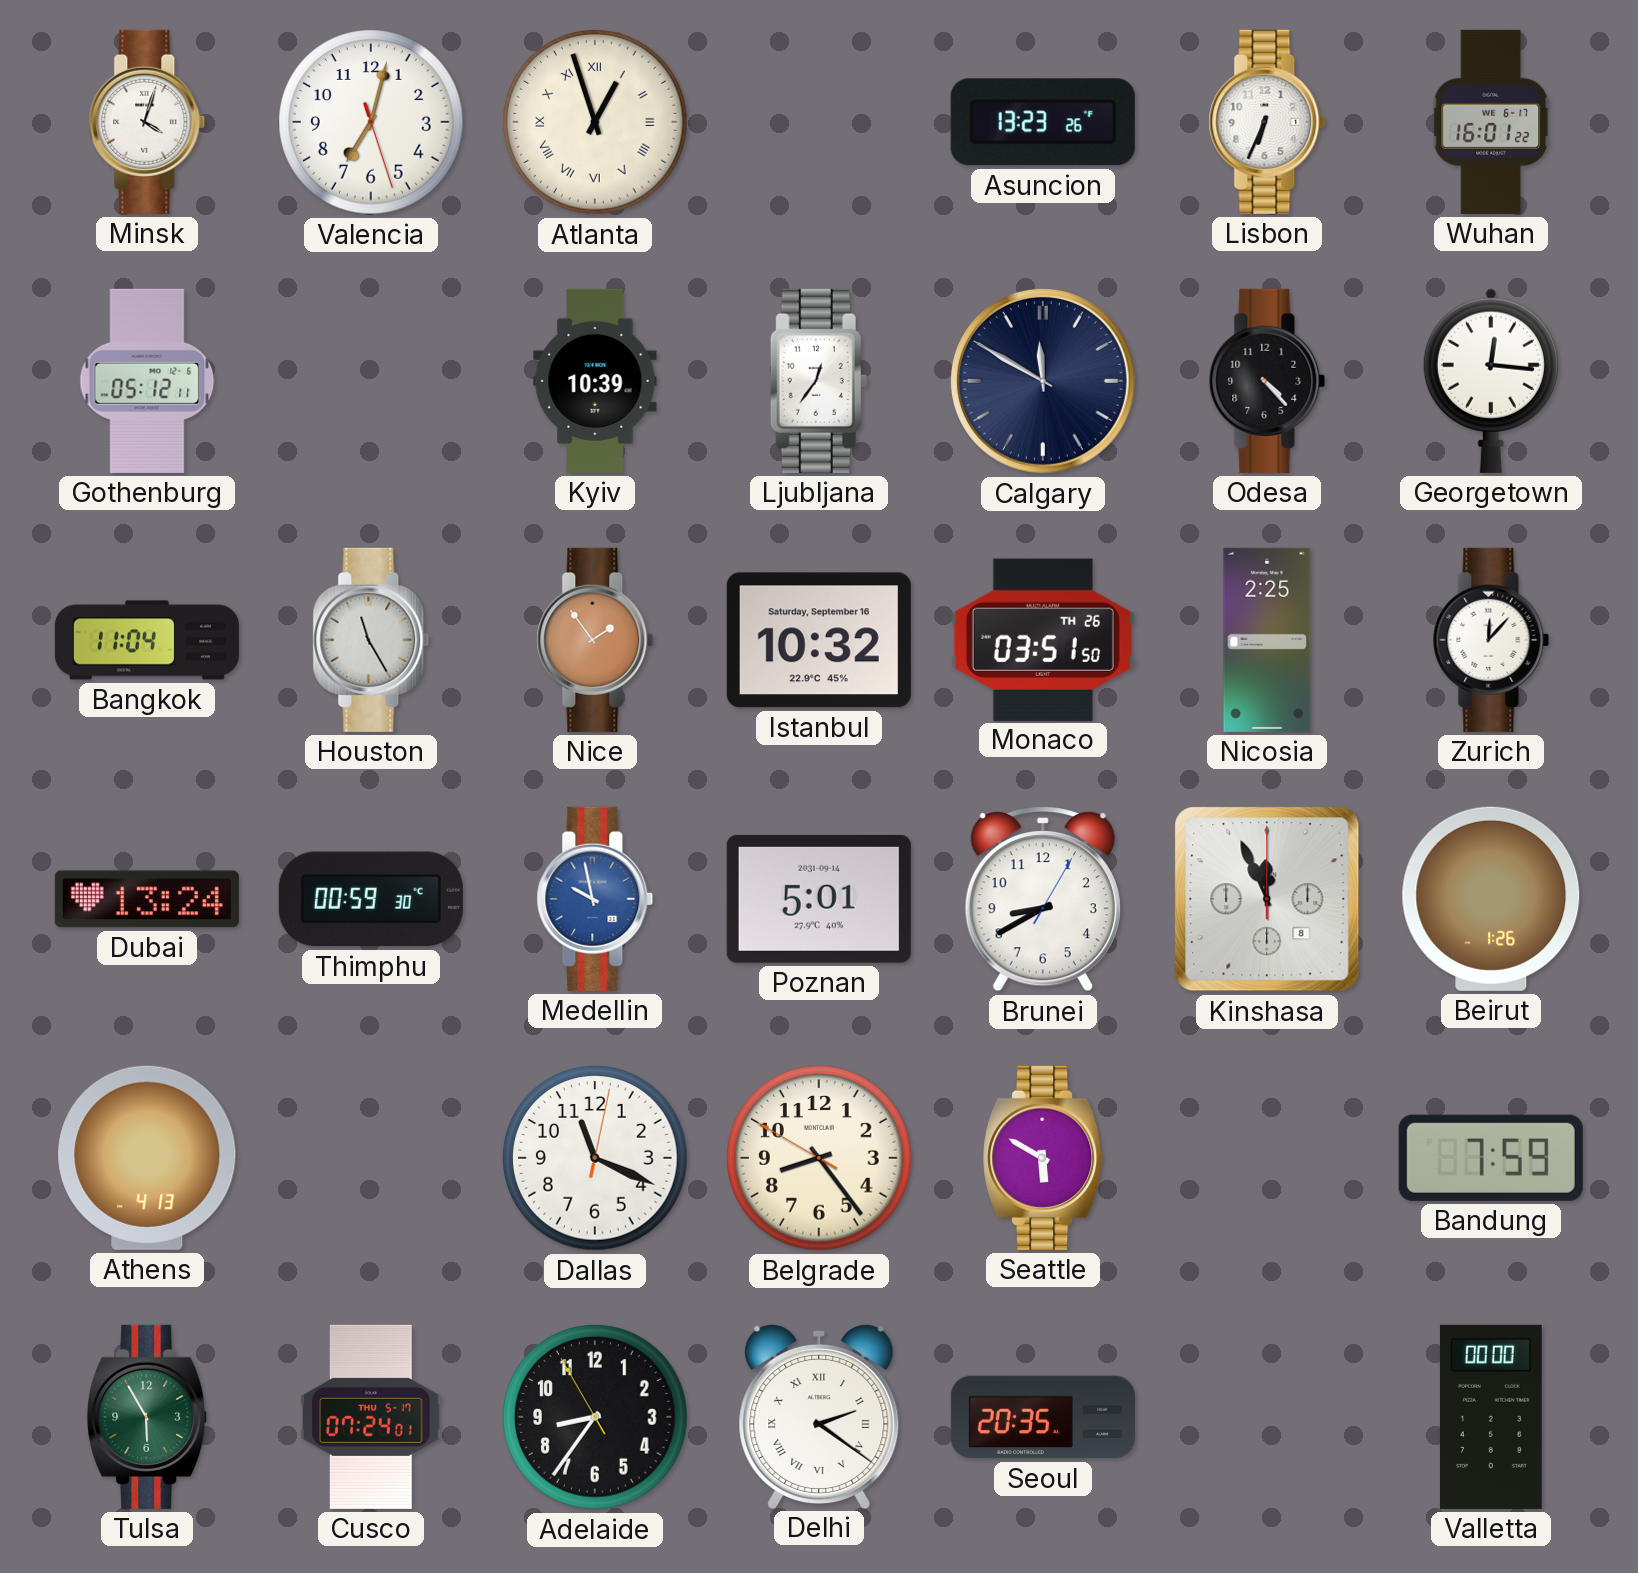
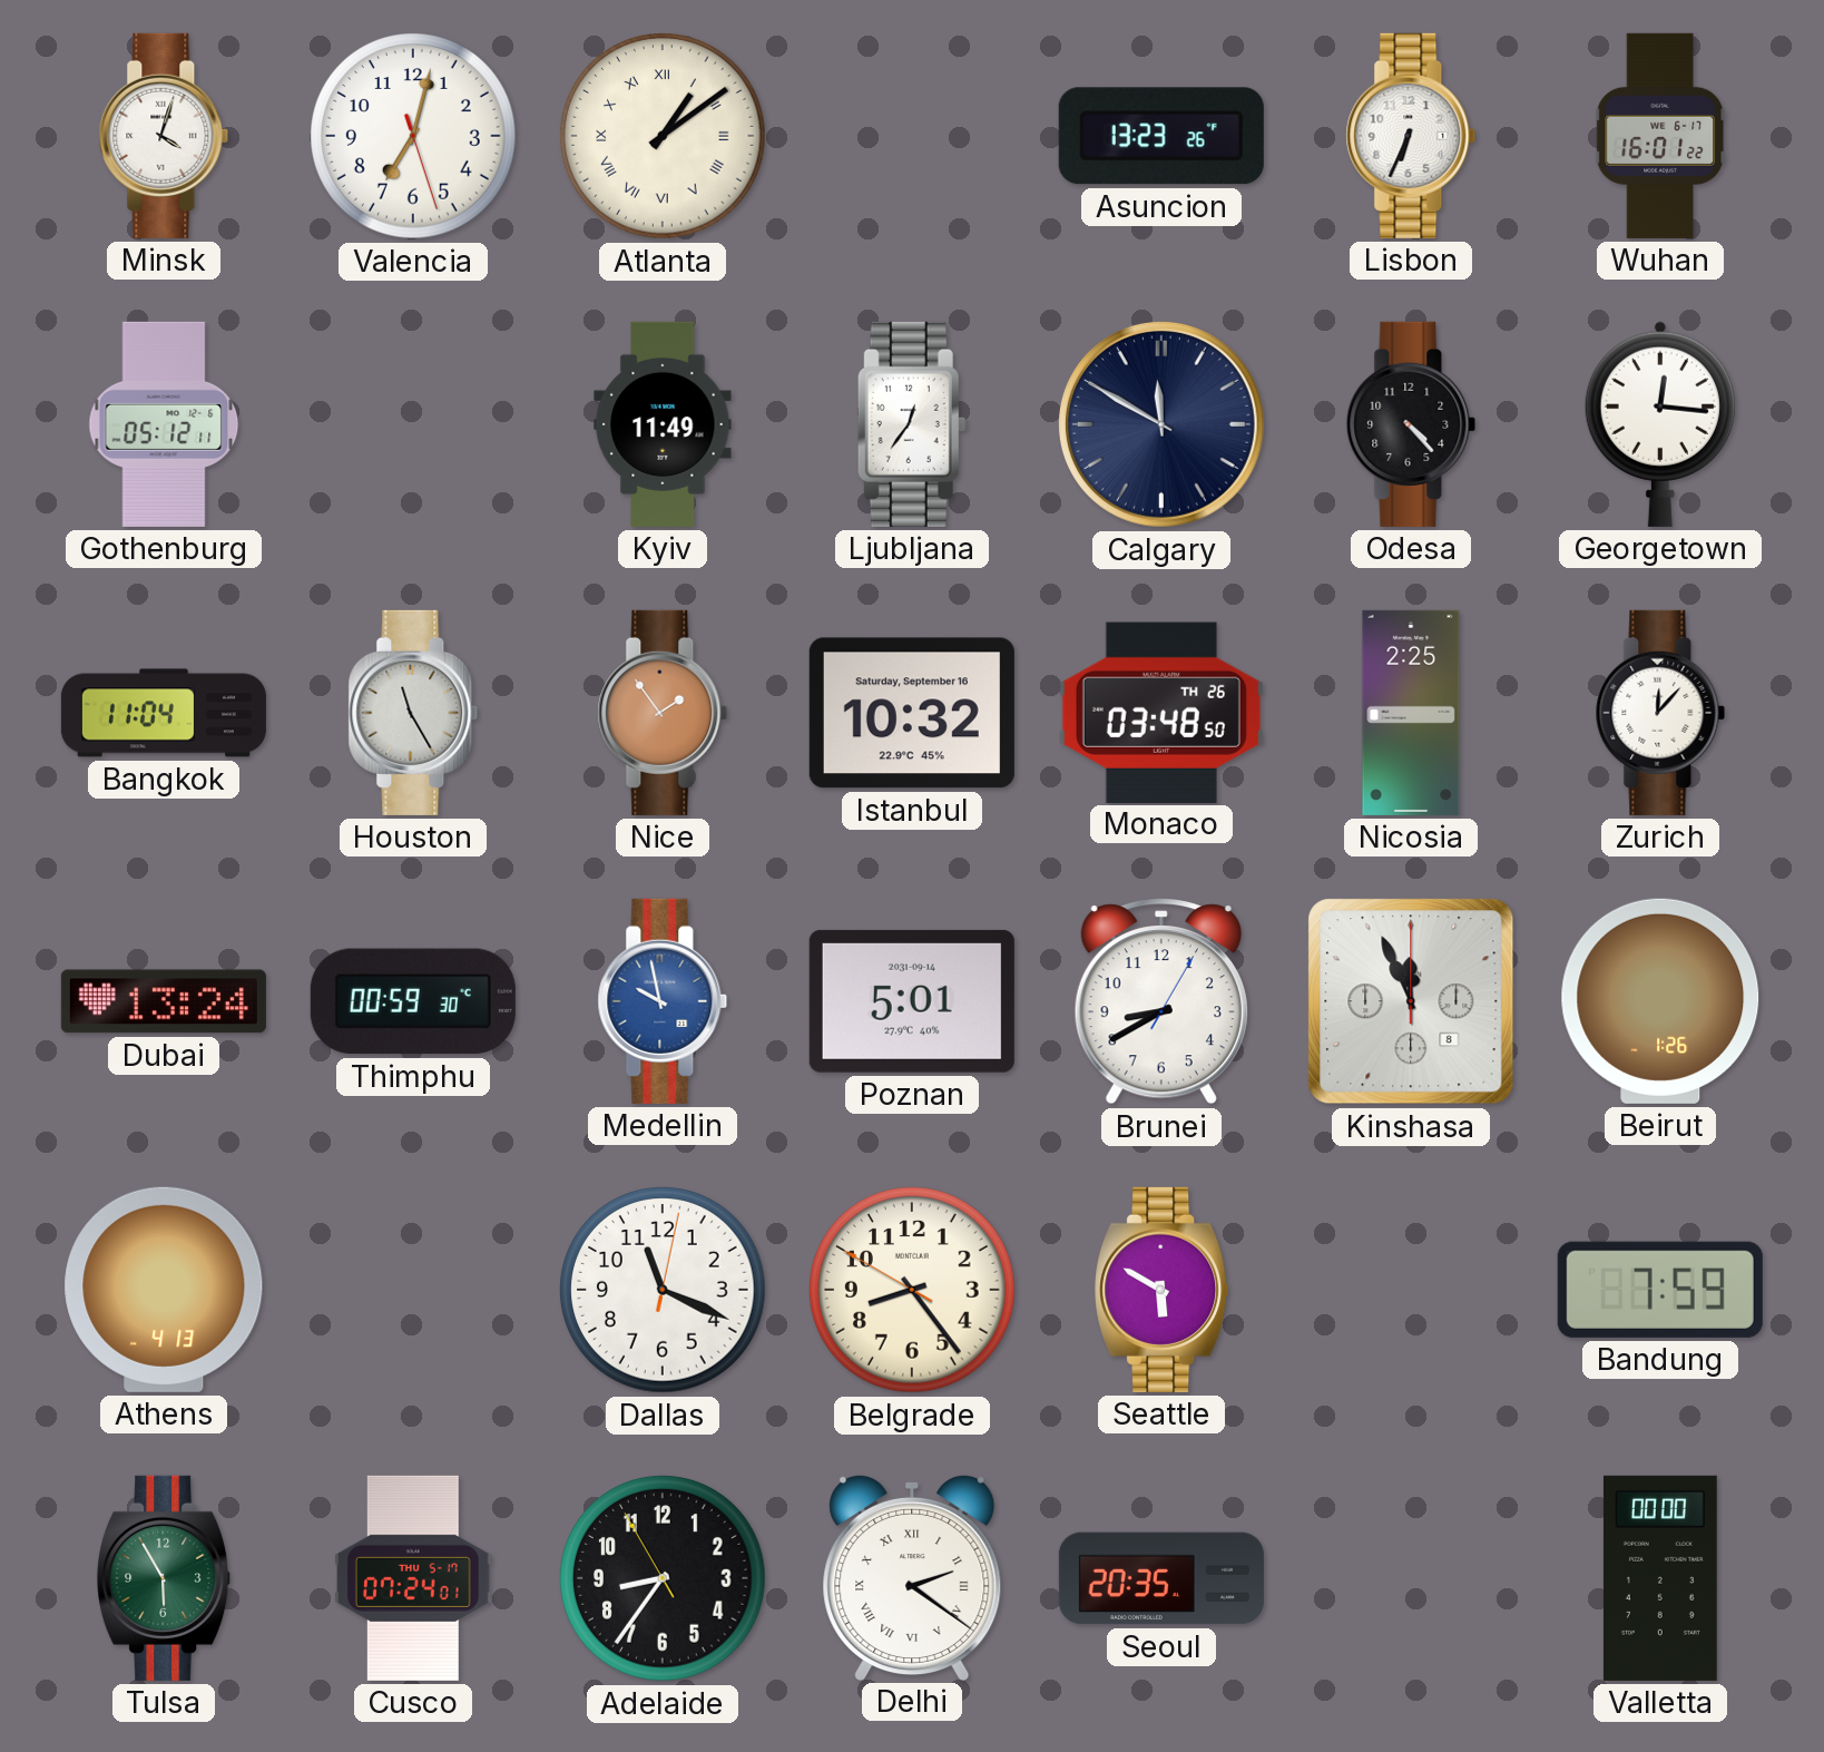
Atlanta: 12:57 -> 1:09 (663, 136)
Kyiv: 10:39 -> 11:49 (663, 424)
Monaco: 03:51 -> 03:48 (1161, 712)
